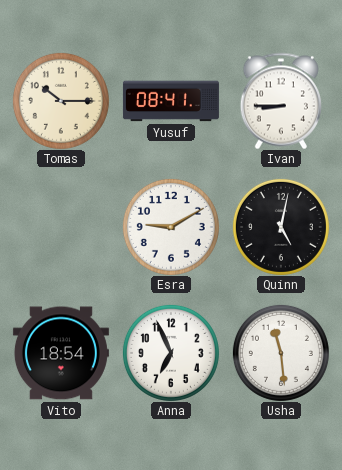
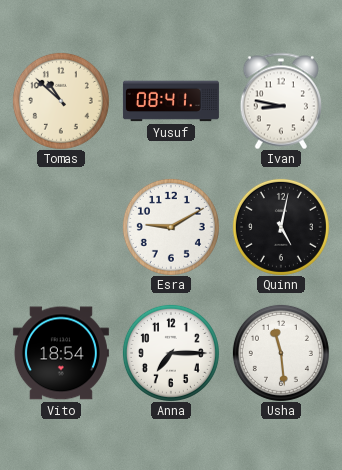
Tomas: 10:15 -> 10:52 (61, 101)
Ivan: 8:45 -> 8:47 (281, 101)
Anna: 6:56 -> 7:15 (171, 353)
